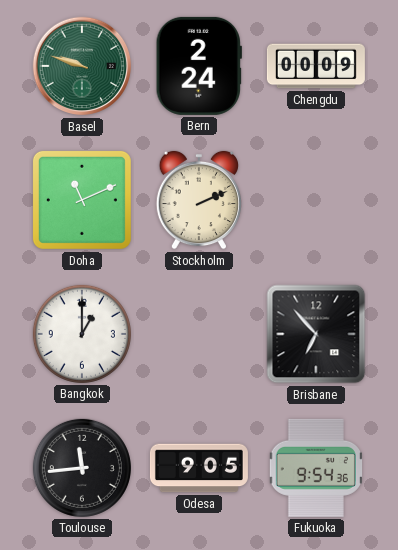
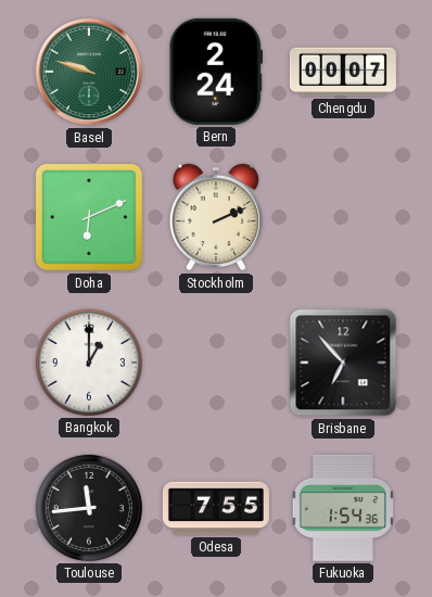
Chengdu: 00:09 -> 00:07 (343, 72)
Doha: 11:11 -> 6:11 (89, 217)
Odesa: 9:05 -> 7:55 (216, 508)
Fukuoka: 9:54 -> 1:54 (343, 508)
